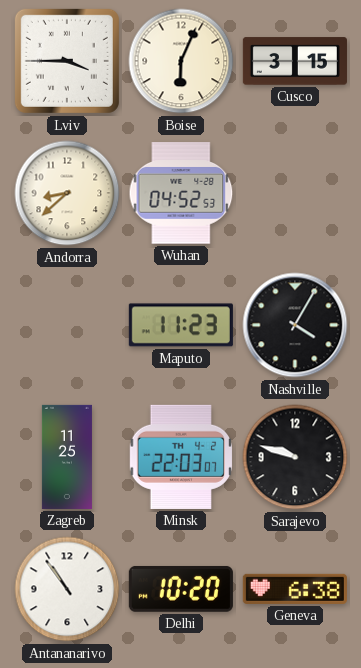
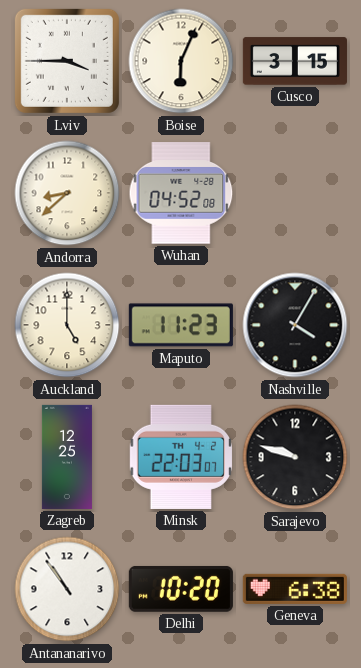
Wuhan: 04:52:53 -> 04:52:08 (181, 193)
Auckland: none -> 5:00 (67, 325)
Zagreb: 11:25 -> 12:25 (67, 457)
